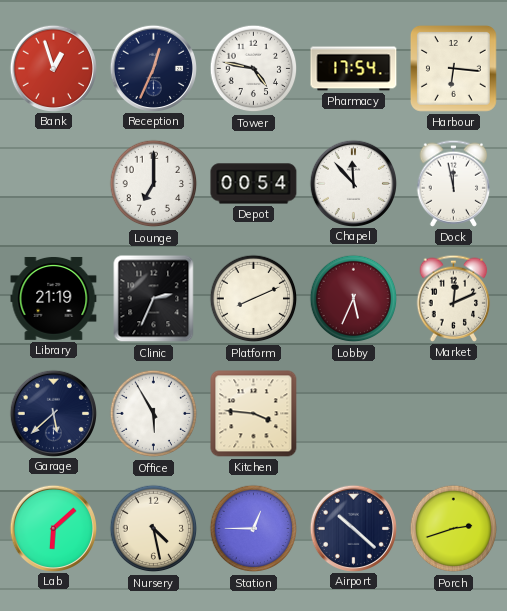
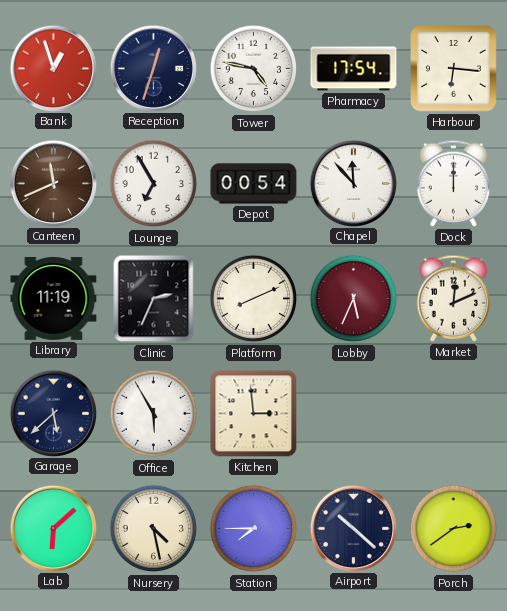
Reception: 12:34 -> 12:33 (153, 68)
Canteen: none -> 11:41 (53, 183)
Lounge: 7:00 -> 6:55 (154, 184)
Dock: 11:58 -> 12:00 (454, 183)
Library: 21:19 -> 11:19 (54, 298)
Kitchen: 3:46 -> 2:59 (254, 414)
Station: 12:45 -> 7:45 (254, 529)
Porch: 2:42 -> 2:39 (454, 529)
